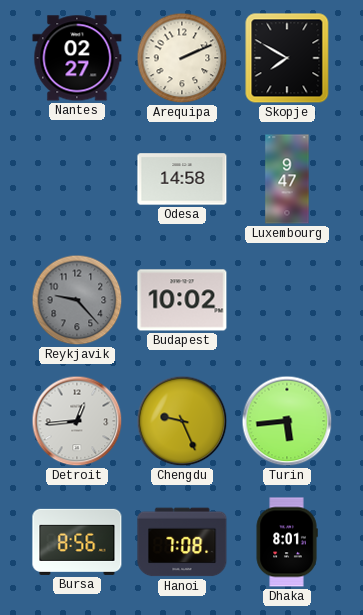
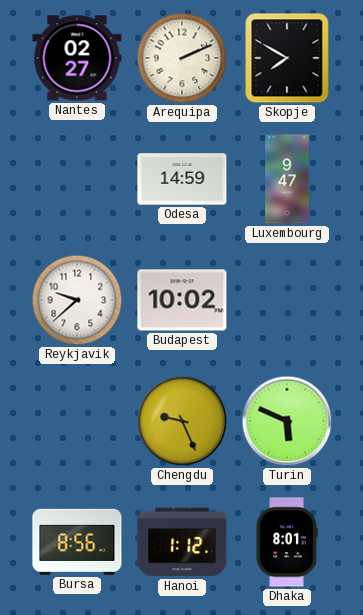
Odesa: 14:58 -> 14:59 (182, 179)
Reykjavik: 9:23 -> 9:38 (77, 300)
Reykjavik dial: grey -> white (77, 300)
Detroit: 12:44 -> none (77, 421)
Turin: 5:44 -> 5:49 (287, 421)
Hanoi: 7:08 -> 1:12 (182, 542)
